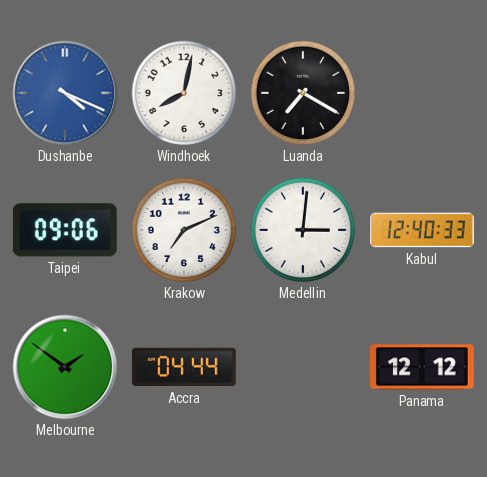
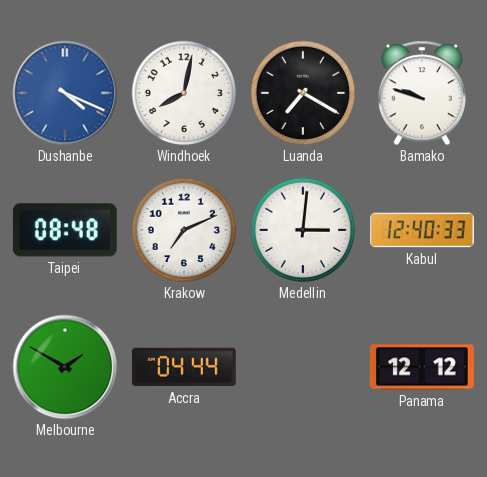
Bamako: none -> 9:48 (422, 93)
Taipei: 09:06 -> 08:48 (65, 230)
Melbourne: 1:51 -> 1:50 (65, 367)
